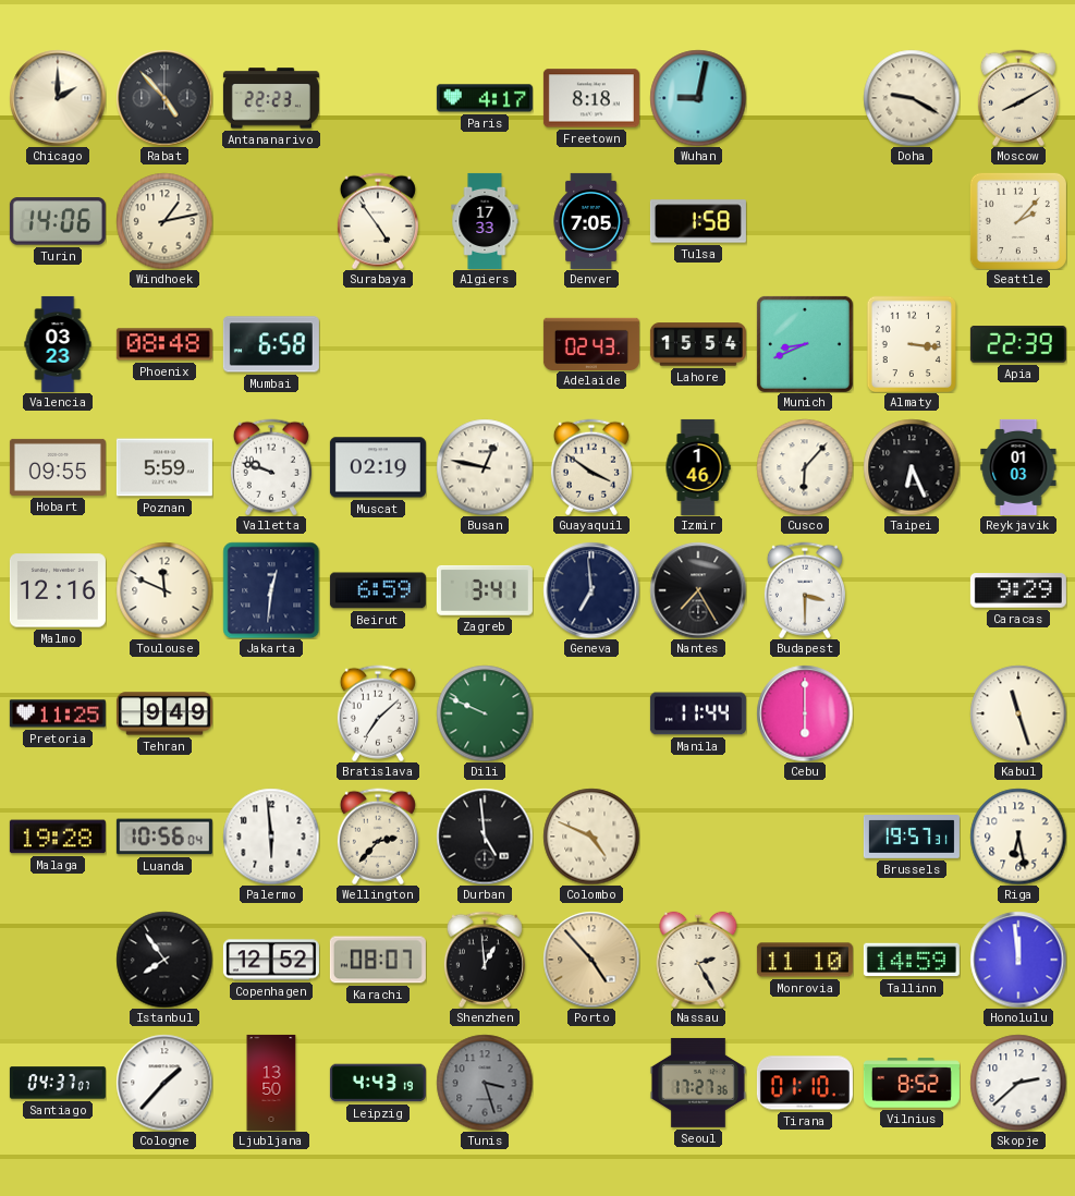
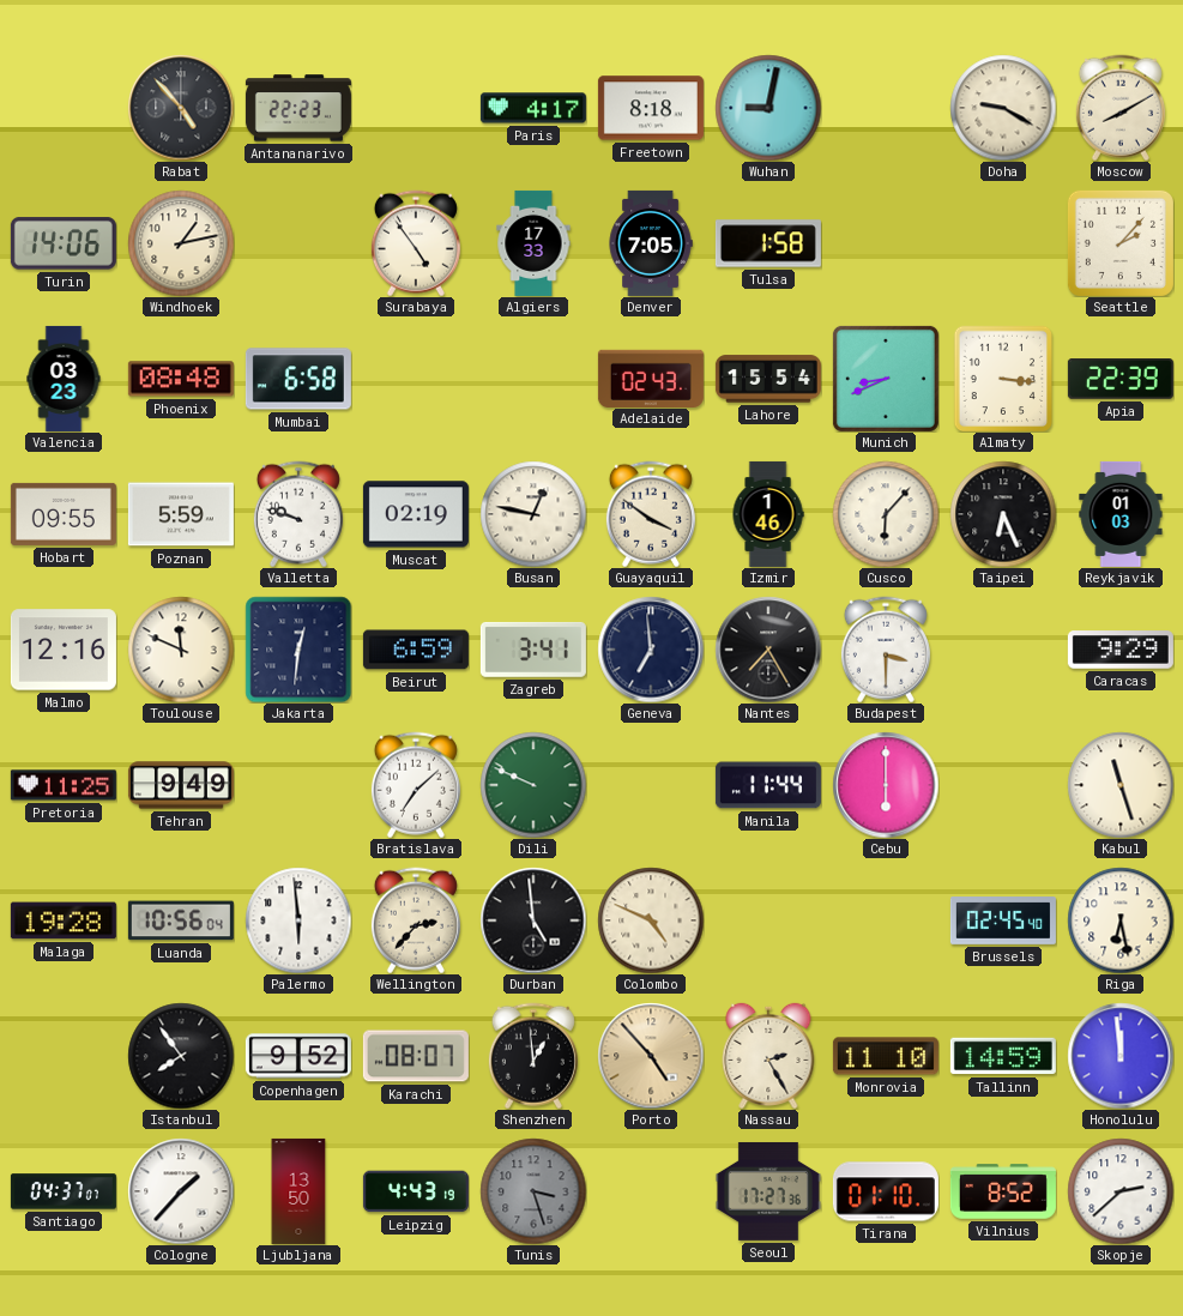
Chicago: 2:00 -> none (58, 98)
Brussels: 19:57 -> 02:45 (1003, 922)
Copenhagen: 12:52 -> 9:52 (298, 1056)
